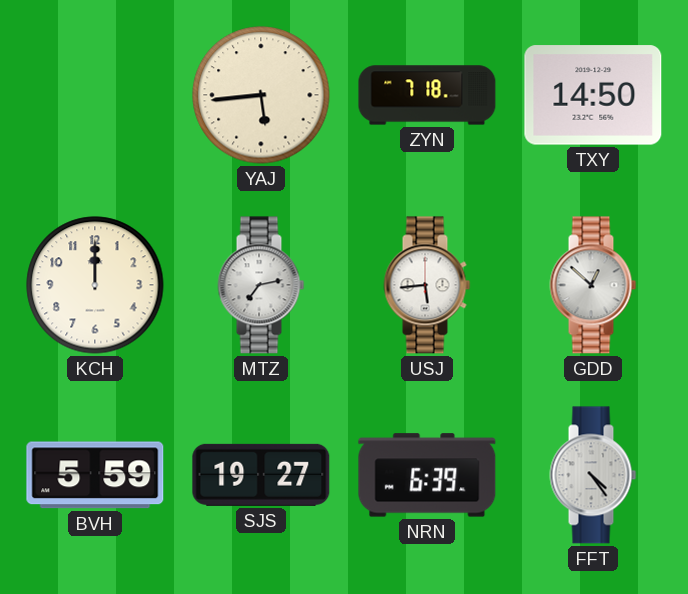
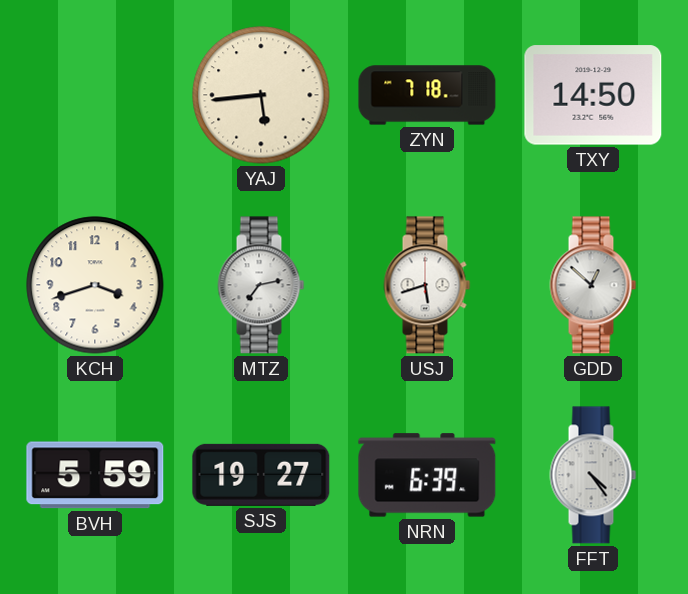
KCH: 12:00 -> 3:42 (95, 285)
USJ: 5:44 -> 5:42 (427, 285)
